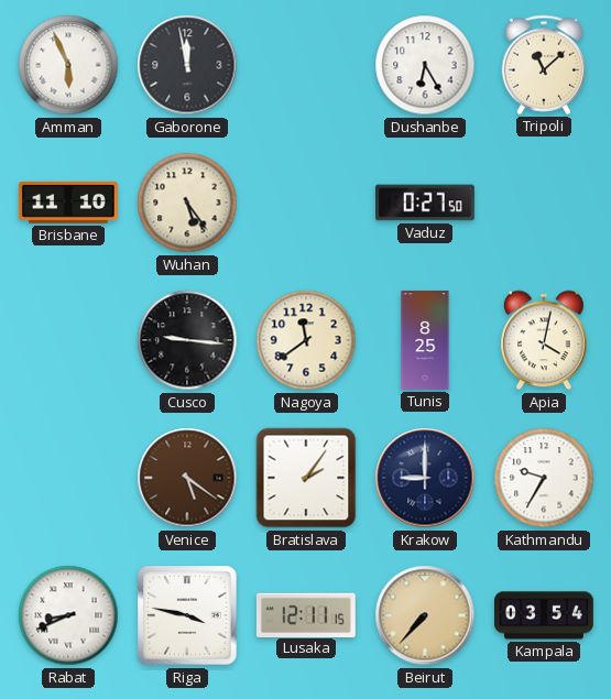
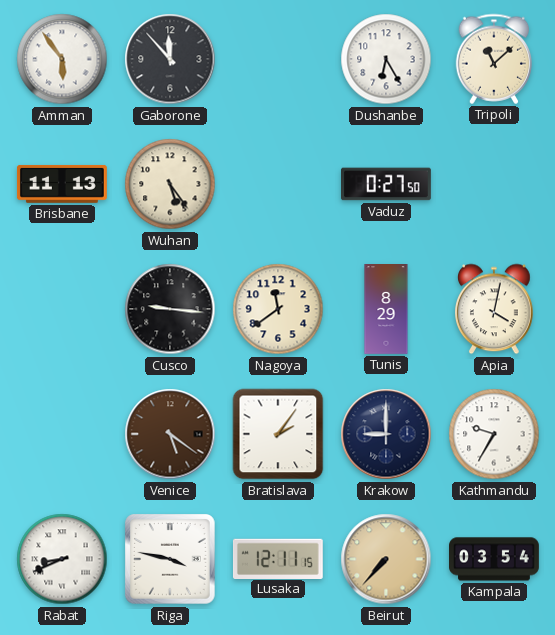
Amman: 5:56 -> 5:54 (62, 59)
Gaborone: 11:58 -> 11:53 (170, 59)
Brisbane: 11:10 -> 11:13 (62, 184)
Tunis: 8:25 -> 8:29 (386, 310)
